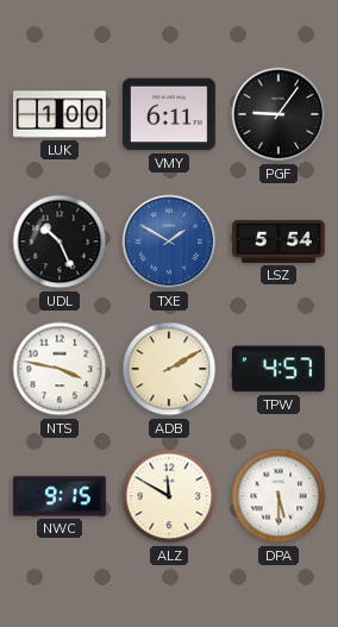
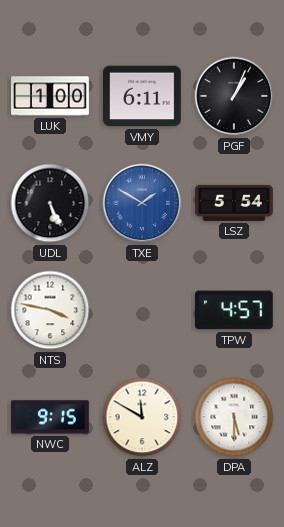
PGF: 9:06 -> 1:04 (234, 96)
UDL: 10:26 -> 5:26 (50, 203)
ADB: 2:10 -> none (169, 369)
